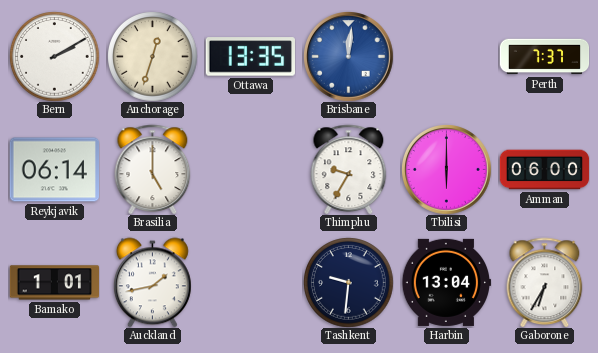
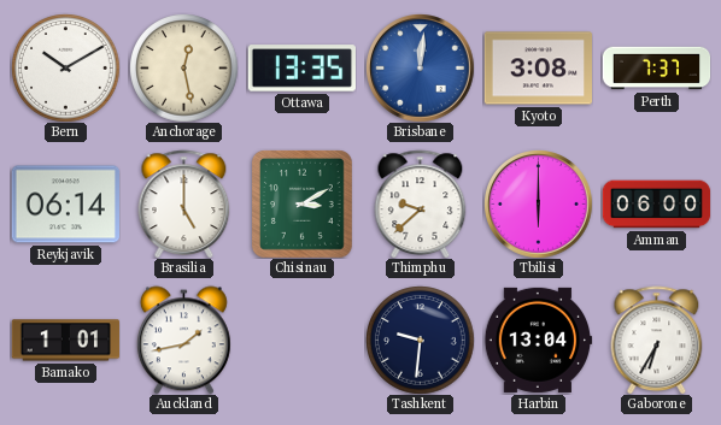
Bern: 2:10 -> 10:10 (65, 67)
Anchorage: 12:33 -> 12:28 (183, 67)
Kyoto: none -> 3:08 (538, 69)
Chisinau: none -> 3:10 (303, 205)
Thimphu: 9:35 -> 9:38 (421, 203)
